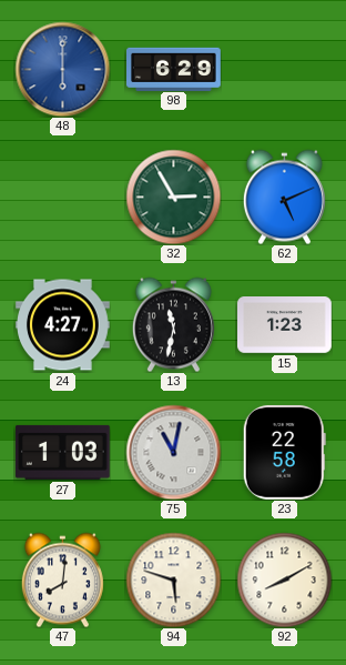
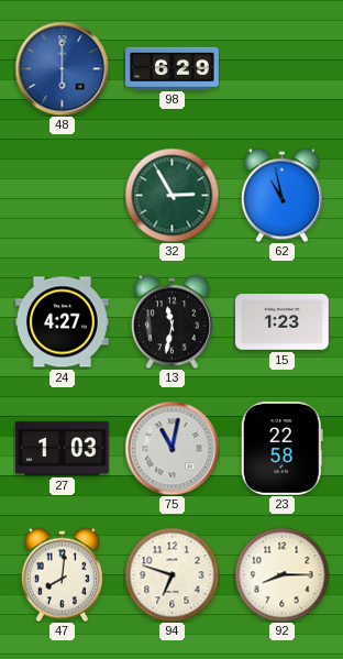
62: 5:11 -> 10:58 (281, 195)
94: 5:48 -> 6:48 (171, 574)
92: 8:10 -> 8:15 (281, 574)
